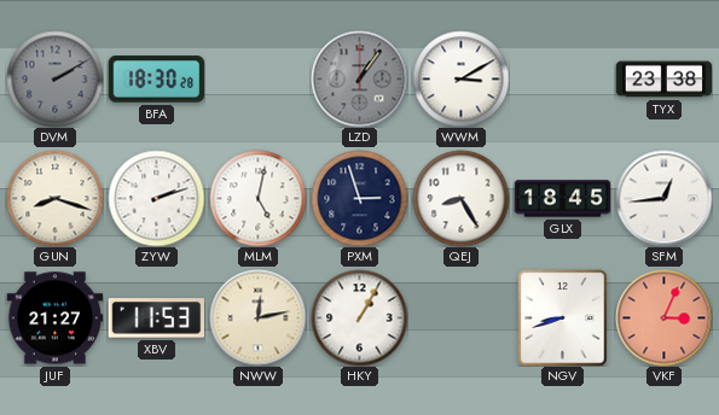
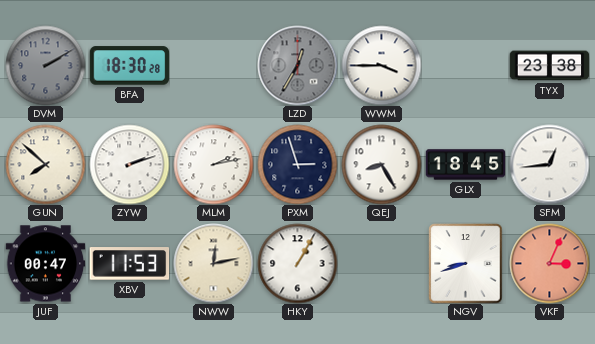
LZD: 1:06 -> 12:35 (297, 65)
WWM: 3:10 -> 3:45 (381, 65)
GUN: 8:18 -> 7:52 (45, 164)
MLM: 5:02 -> 2:13 (213, 164)
JUF: 21:27 -> 00:47 (45, 264)
